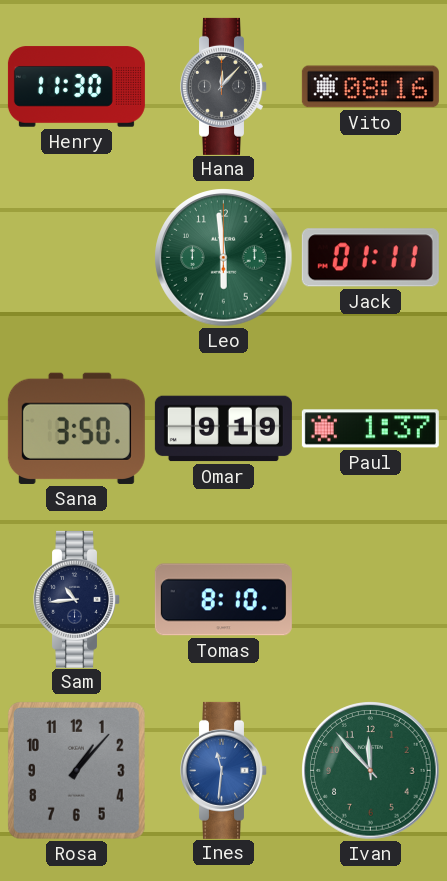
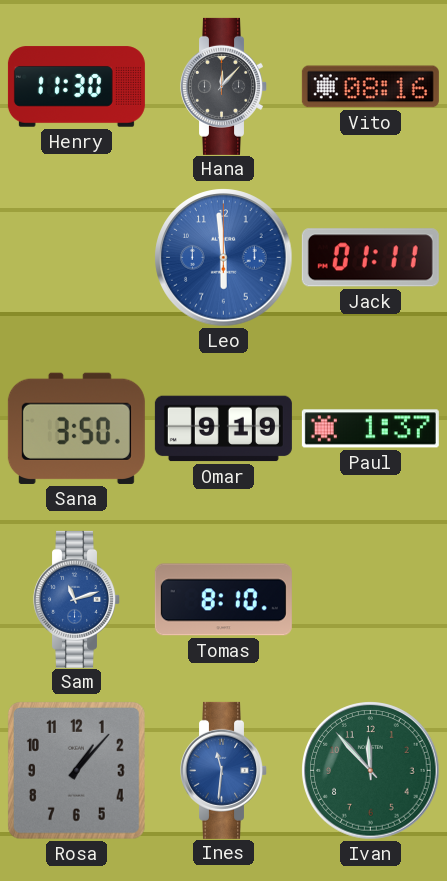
Leo dial: green -> blue (224, 258)
Sam: 10:44 -> 11:12 (77, 599)
Sam dial: navy -> blue (77, 599)
